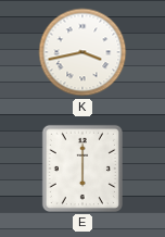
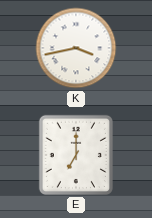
E: 6:00 -> 7:00 (76, 155)
